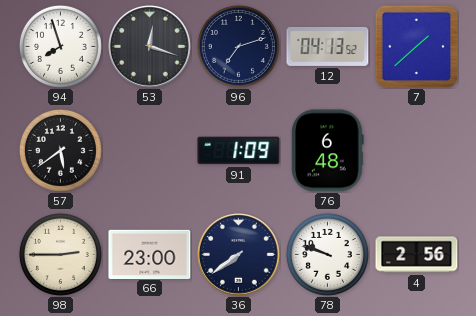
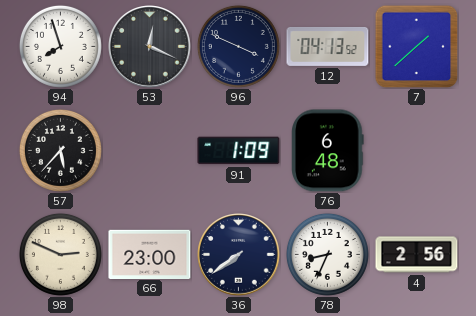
53: 12:18 -> 12:19 (150, 47)
96: 7:12 -> 3:49 (238, 46)
57: 5:39 -> 5:37 (60, 150)
98: 2:45 -> 2:49 (60, 254)
78: 9:48 -> 8:34 (327, 254)
